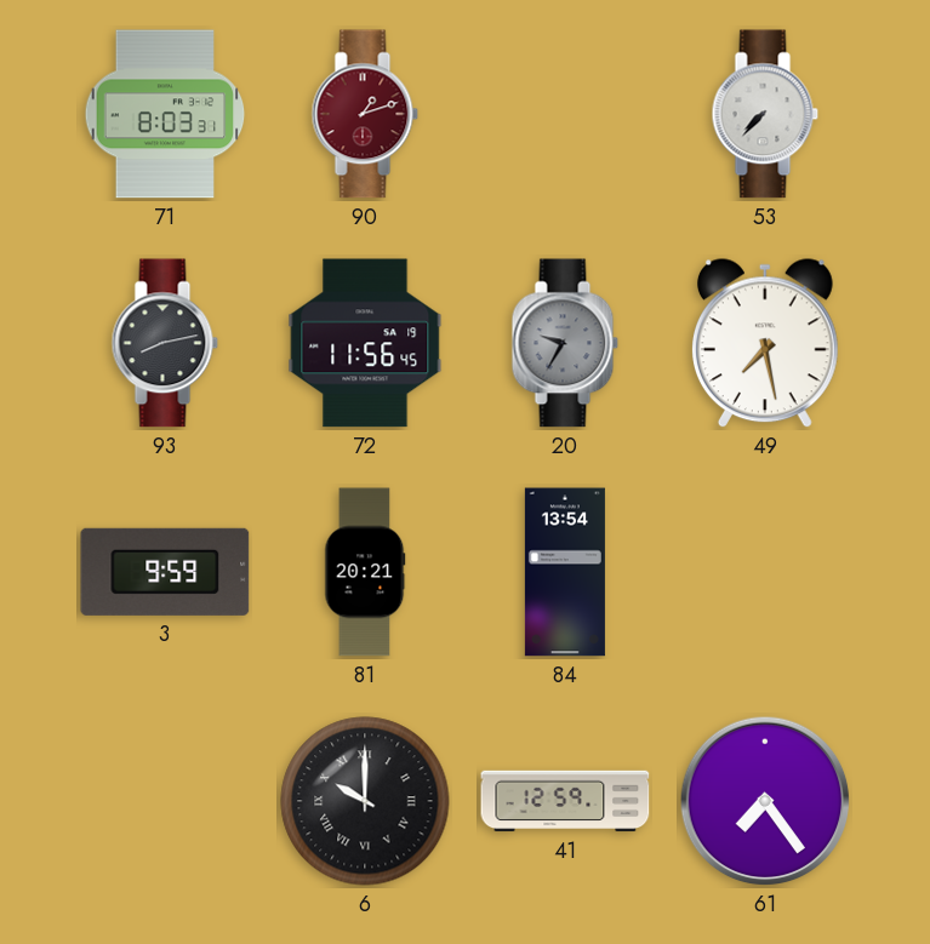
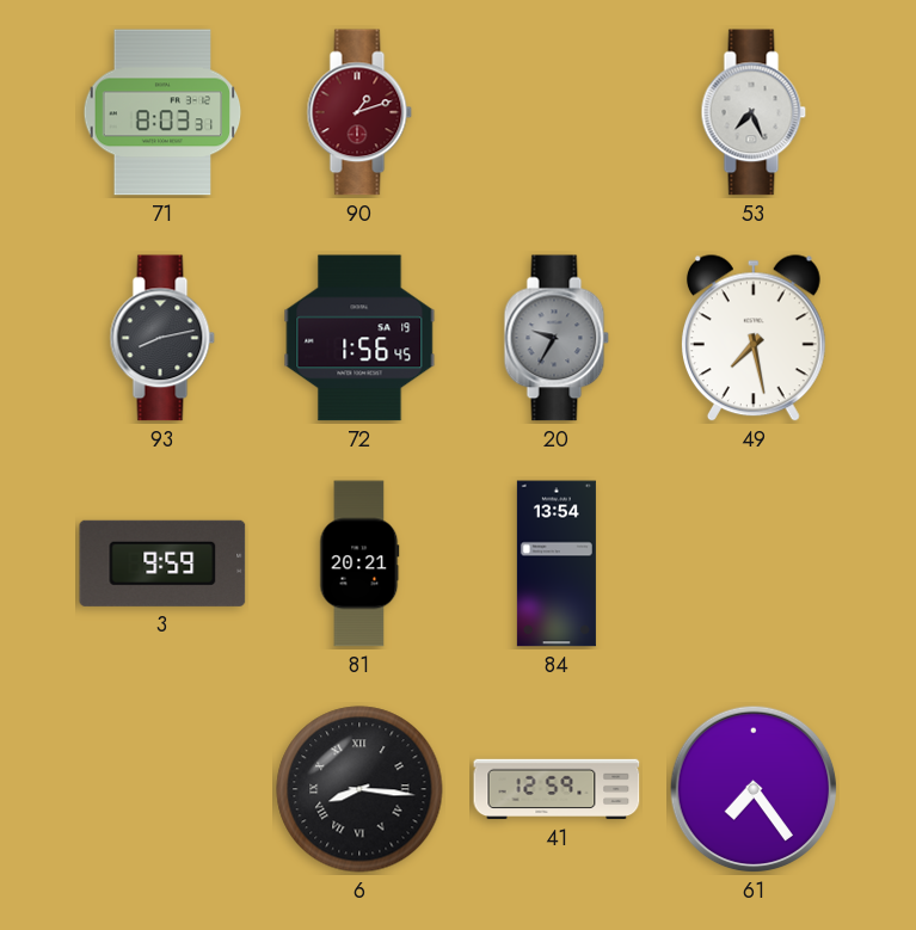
53: 7:37 -> 7:26 (754, 112)
72: 11:56 -> 1:56 (359, 338)
6: 10:00 -> 8:16 (359, 789)
